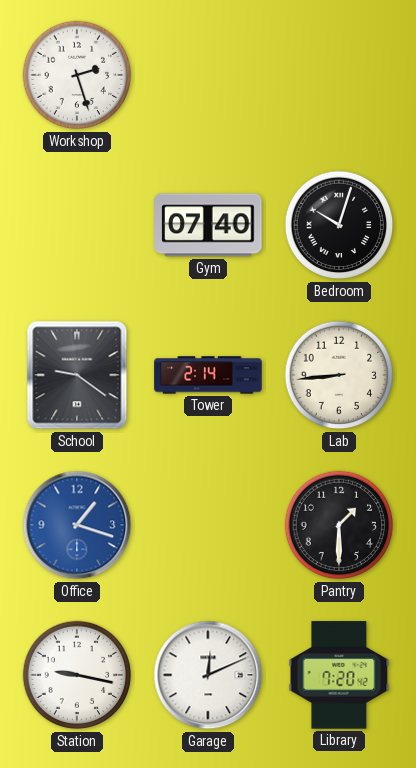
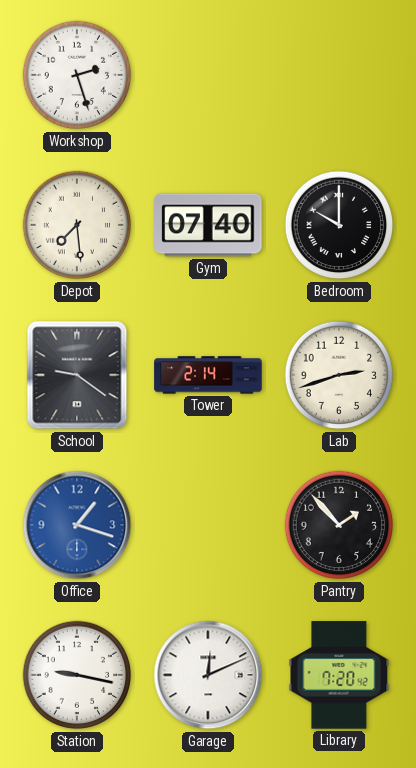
Depot: none -> 7:29 (77, 225)
Bedroom: 10:03 -> 10:00 (339, 225)
Lab: 8:44 -> 2:42 (339, 375)
Pantry: 1:30 -> 1:53 (339, 525)
